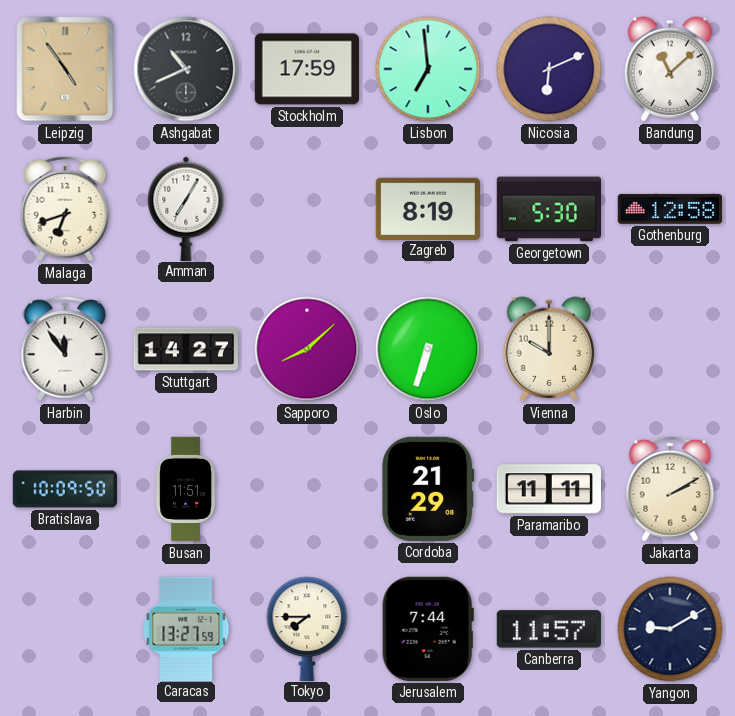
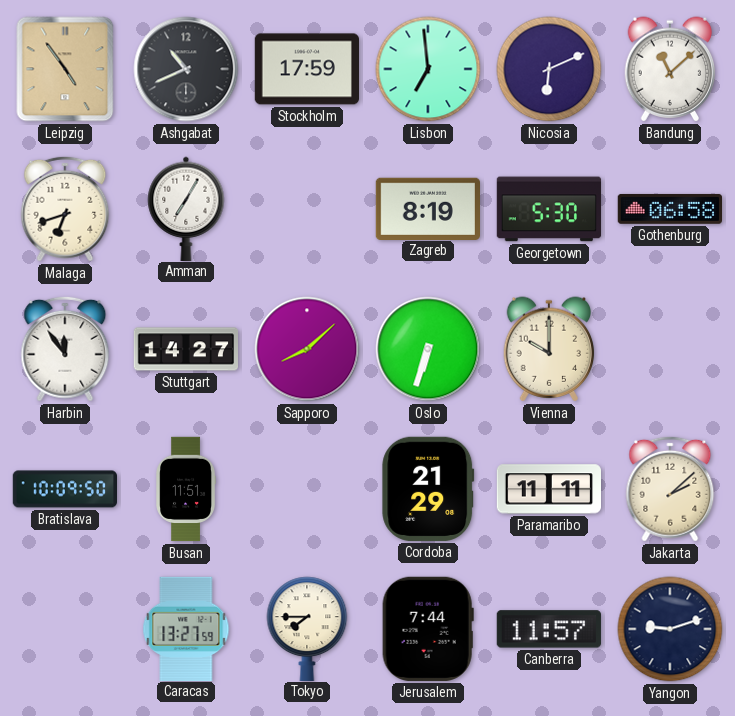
Gothenburg: 12:58 -> 06:58 (669, 209)
Jakarta: 2:10 -> 2:08 (670, 489)
Yangon: 9:10 -> 9:12 (670, 629)
